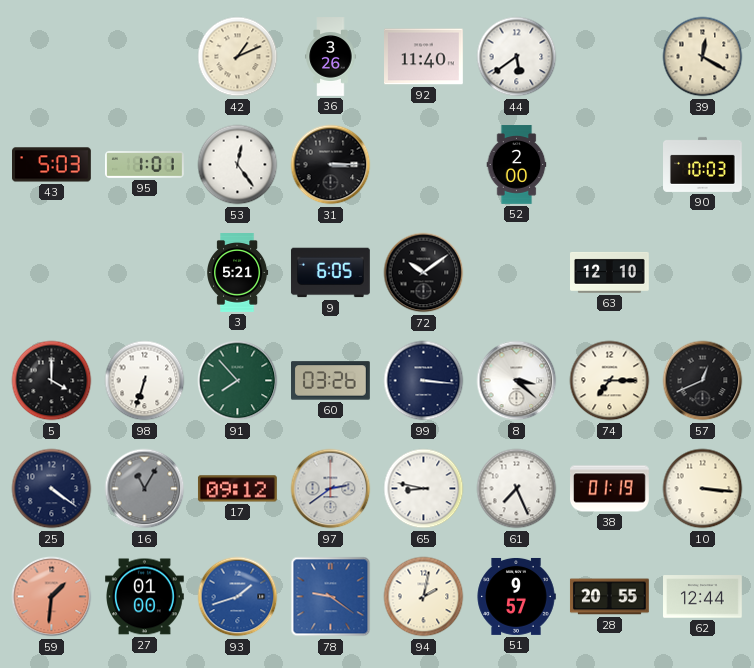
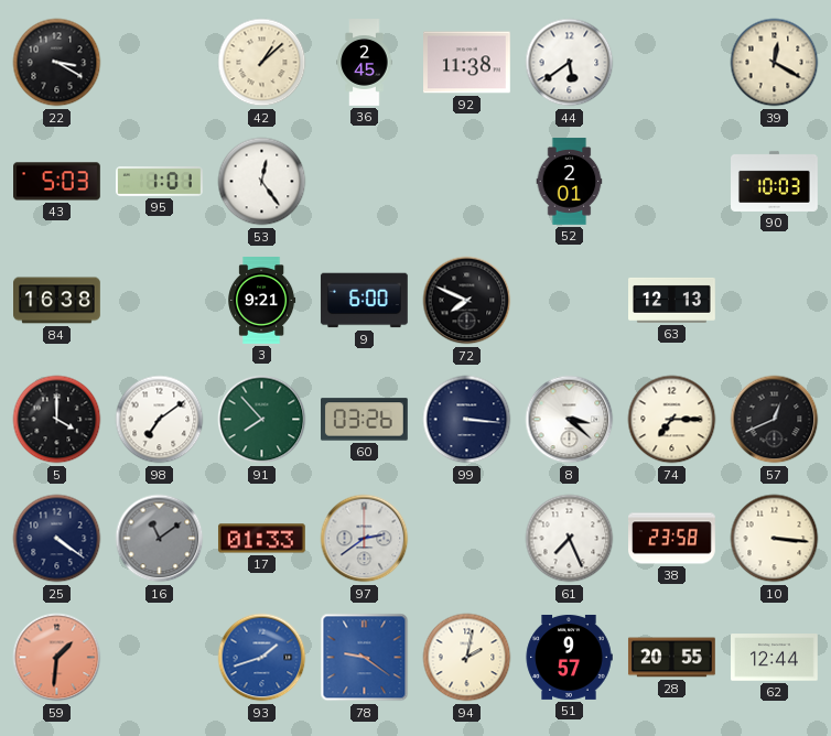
22: none -> 3:20 (57, 63)
42: 1:11 -> 1:08 (262, 63)
36: 3:26 -> 2:45 (365, 63)
92: 11:40 -> 11:38 (467, 63)
31: 3:15 -> none (331, 165)
52: 2:00 -> 2:01 (570, 182)
84: none -> 16:38 (57, 301)
3: 5:21 -> 9:21 (262, 301)
9: 6:05 -> 6:00 (365, 301)
72: 10:09 -> 7:49 (467, 301)
63: 12:10 -> 12:13 (672, 300)
98: 6:33 -> 7:09 (160, 420)
16: 11:05 -> 11:09 (160, 539)
17: 09:12 -> 01:33 (261, 539)
65: 8:47 -> none (424, 489)
38: 01:19 -> 23:58 (672, 539)
27: 01:00 -> none (145, 597)
